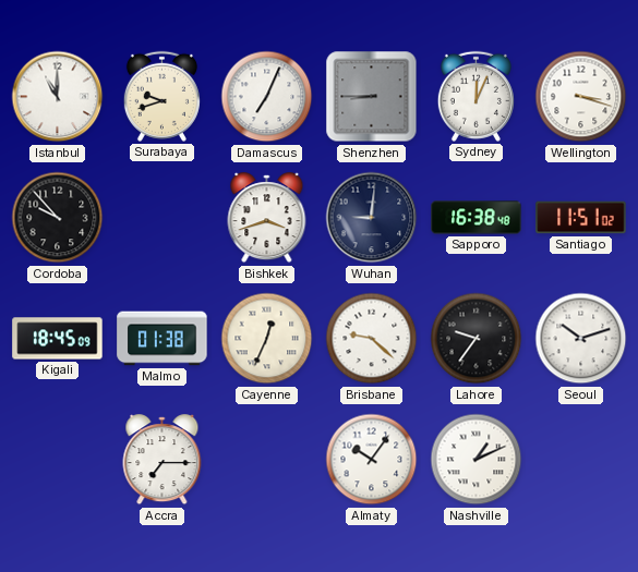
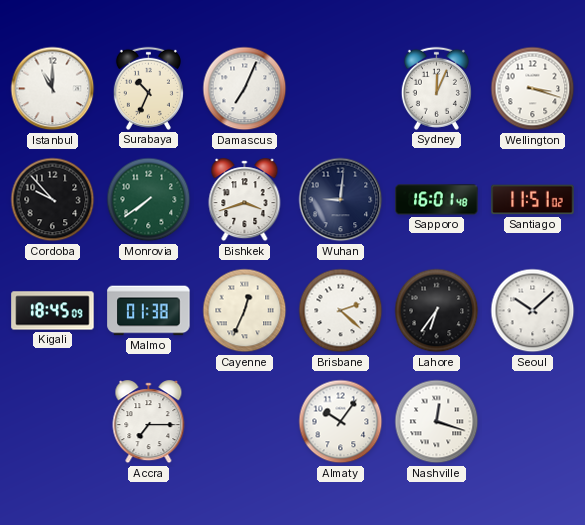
Surabaya: 9:42 -> 10:34 (148, 88)
Shenzhen: 8:45 -> none (372, 97)
Monrovia: none -> 7:39 (149, 200)
Sapporo: 16:38 -> 16:01 (437, 200)
Brisbane: 9:22 -> 2:22 (341, 311)
Lahore: 9:36 -> 6:36 (437, 311)
Seoul: 10:12 -> 10:08 (533, 311)
Nashville: 1:11 -> 12:18 (437, 422)
